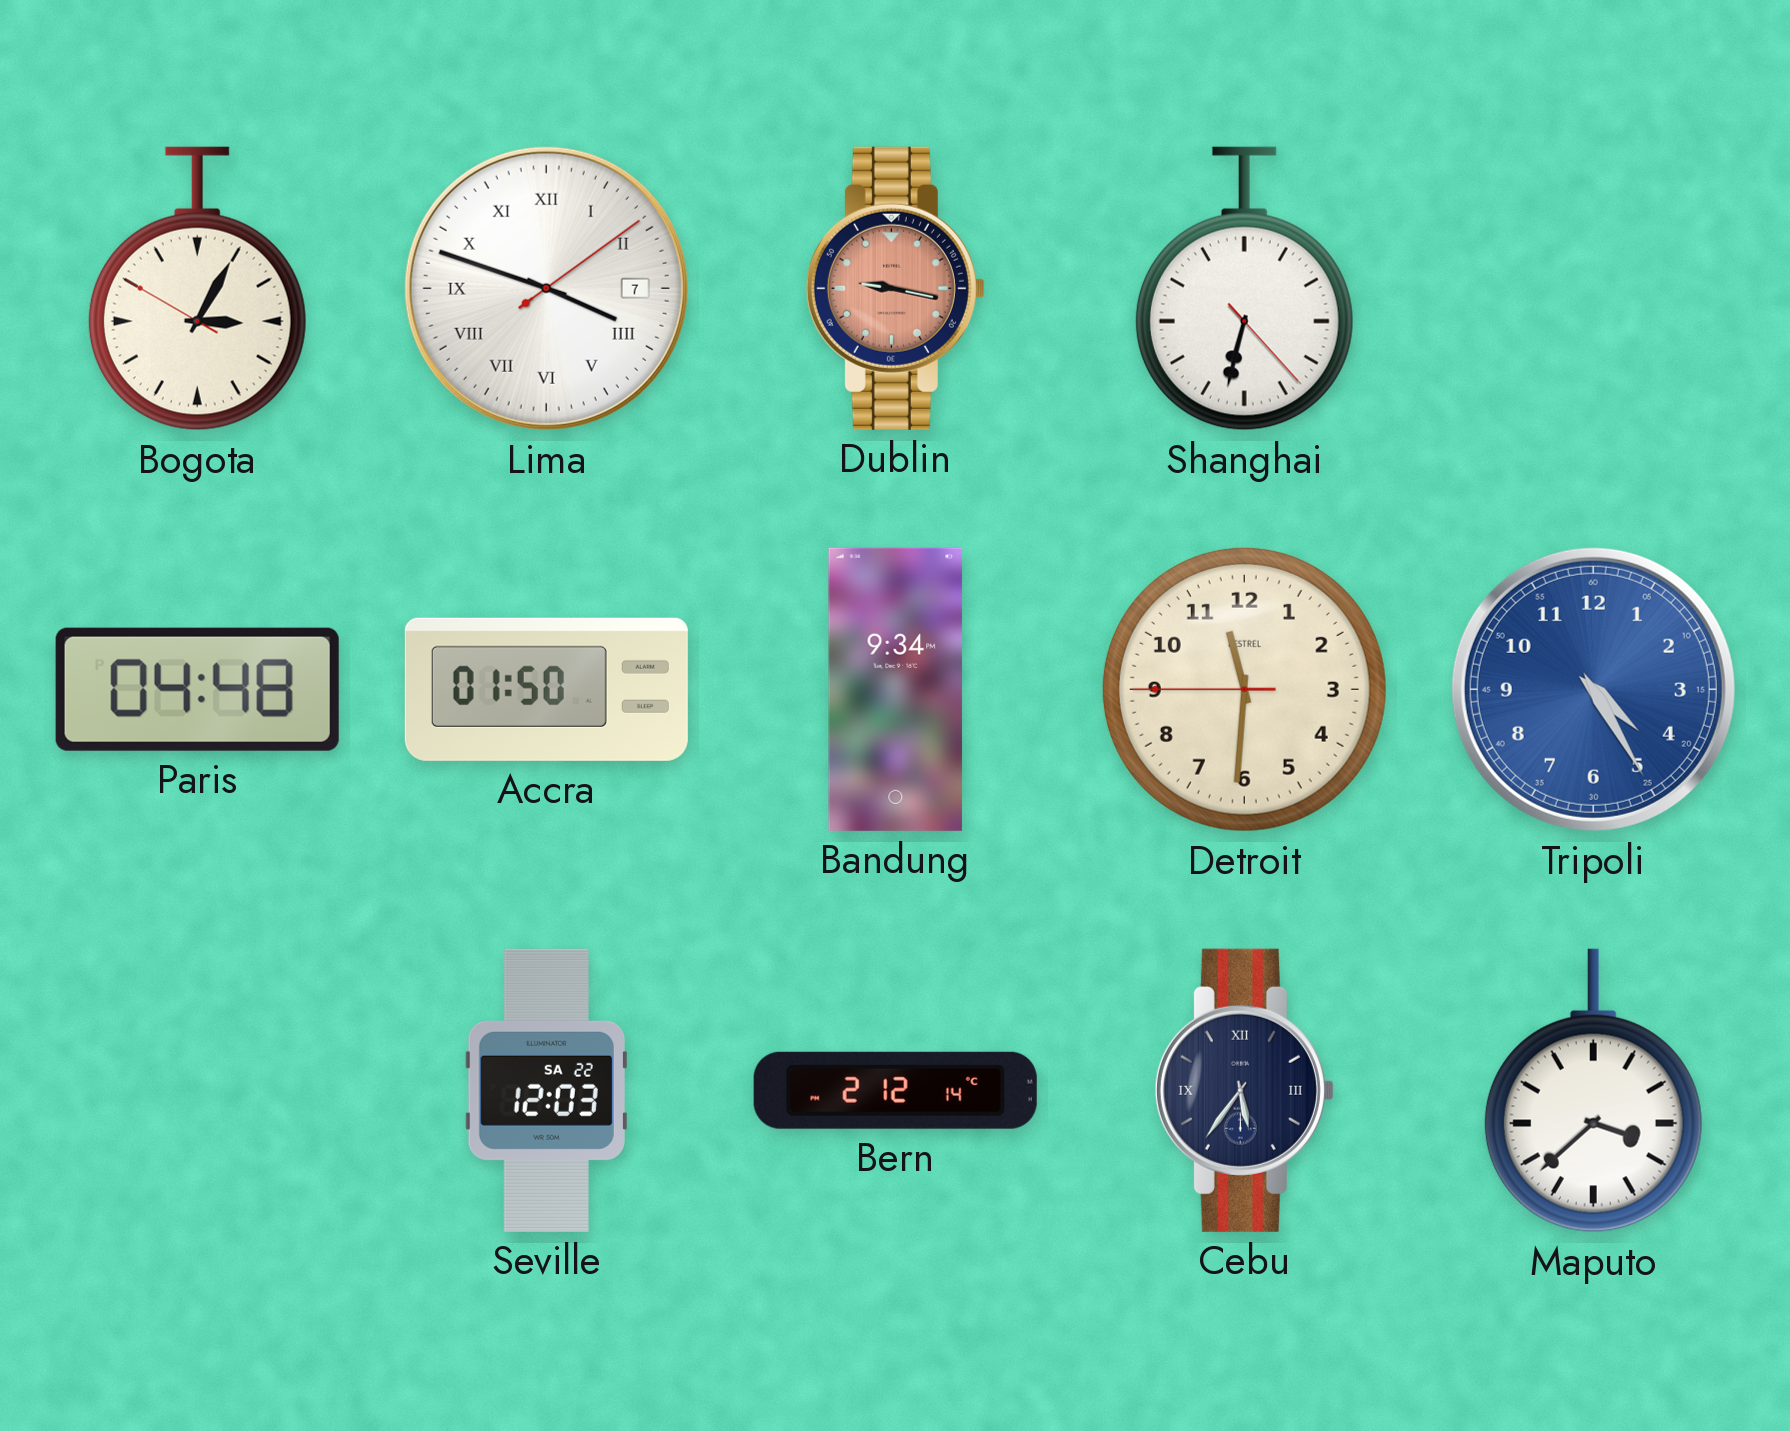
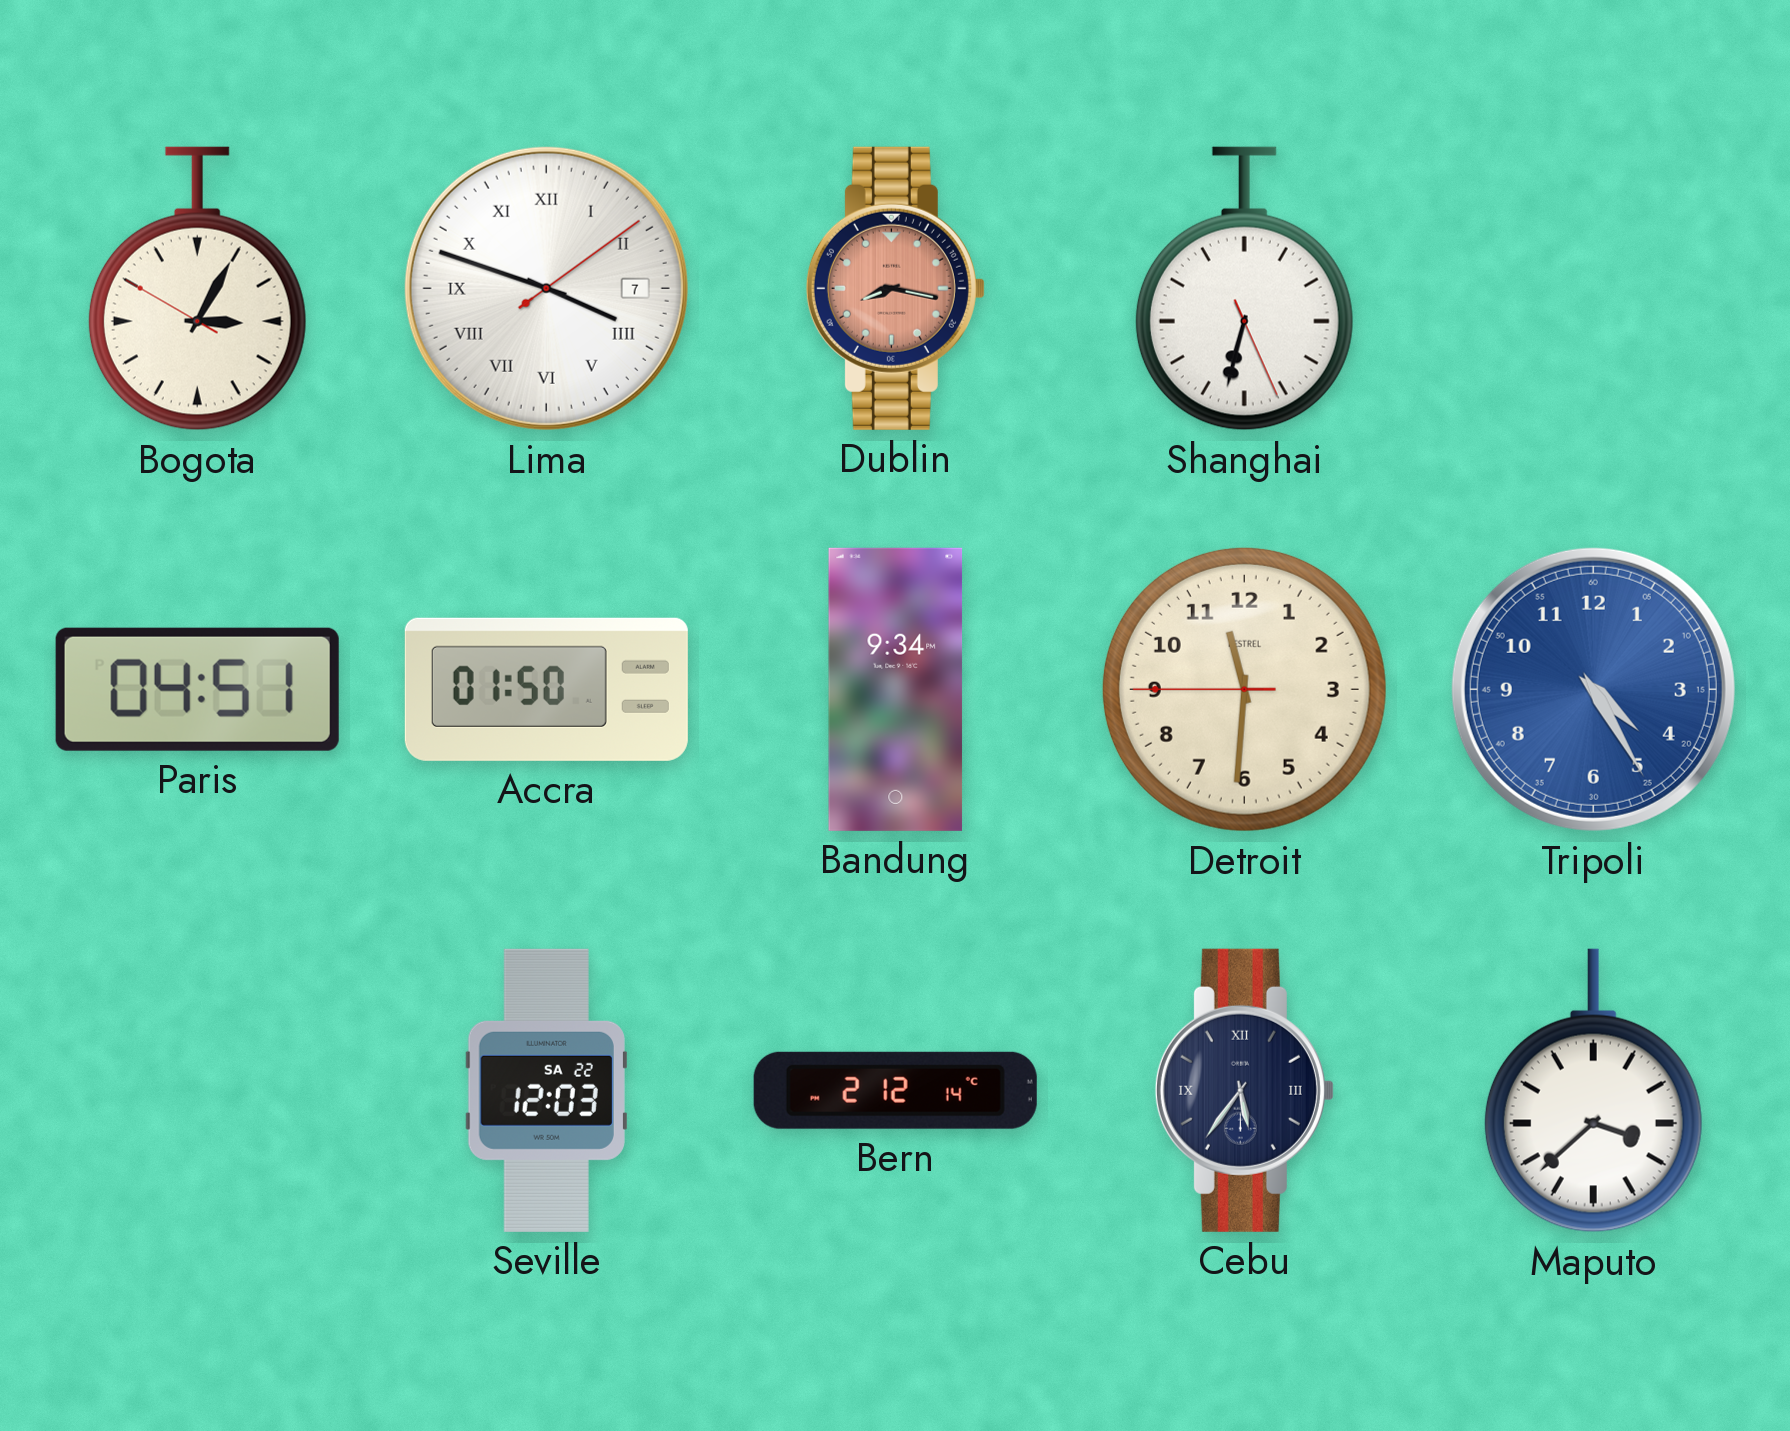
Dublin: 9:17 -> 8:17 (895, 288)
Shanghai: 6:32:23 -> 6:32:26 (1244, 289)
Paris: 04:48 -> 04:51 (197, 689)
